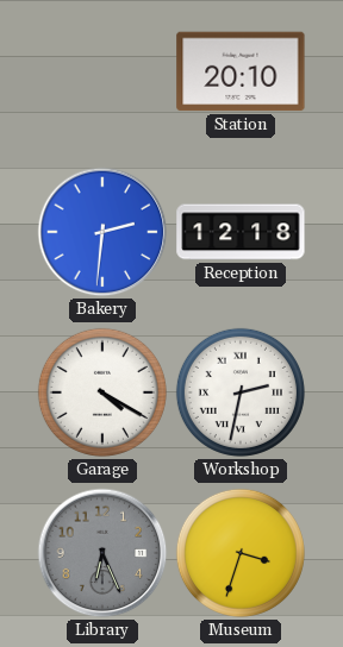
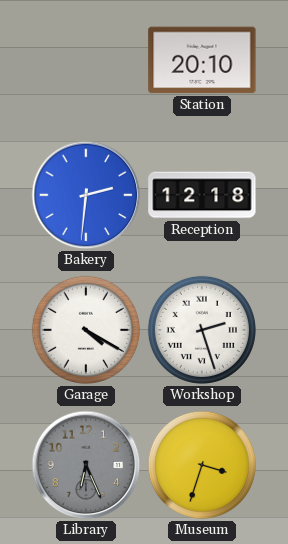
Workshop: 2:32 -> 2:27 (202, 330)
